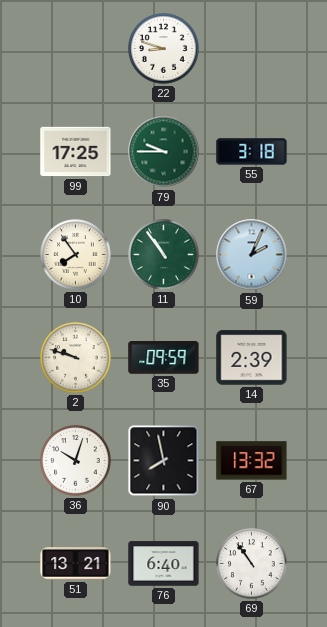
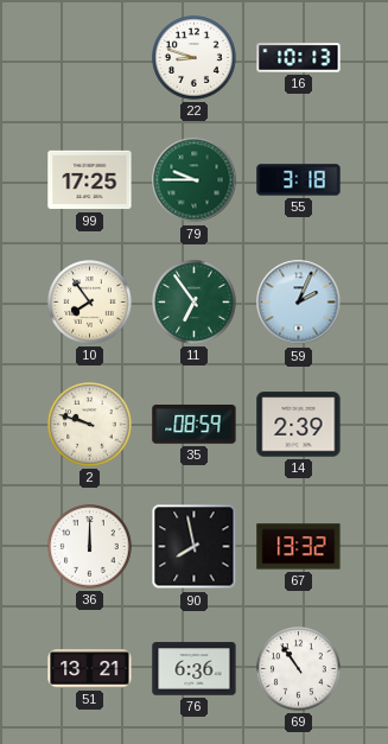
16: none -> 10:13 (299, 58)
11: 10:54 -> 6:54 (195, 303)
35: 09:59 -> 08:59 (195, 425)
36: 10:03 -> 12:00 (90, 547)
76: 6:40 -> 6:36 (195, 669)
